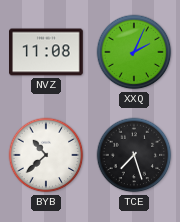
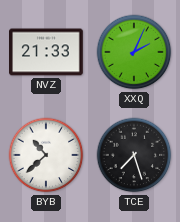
NVZ: 11:08 -> 21:33 (47, 52)
